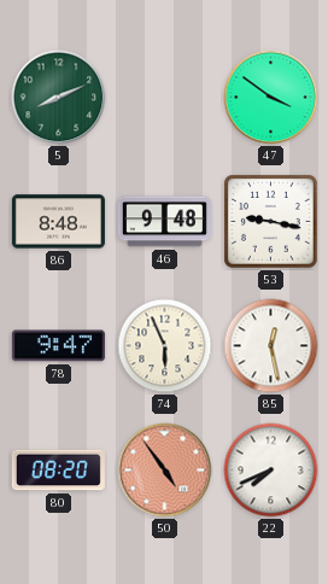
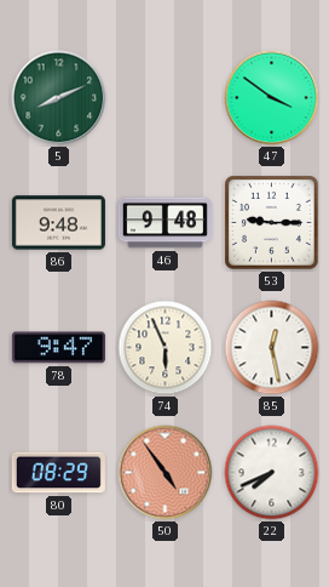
86: 8:48 -> 9:48 (58, 223)
53: 9:17 -> 9:15 (272, 223)
80: 08:20 -> 08:29 (58, 473)
